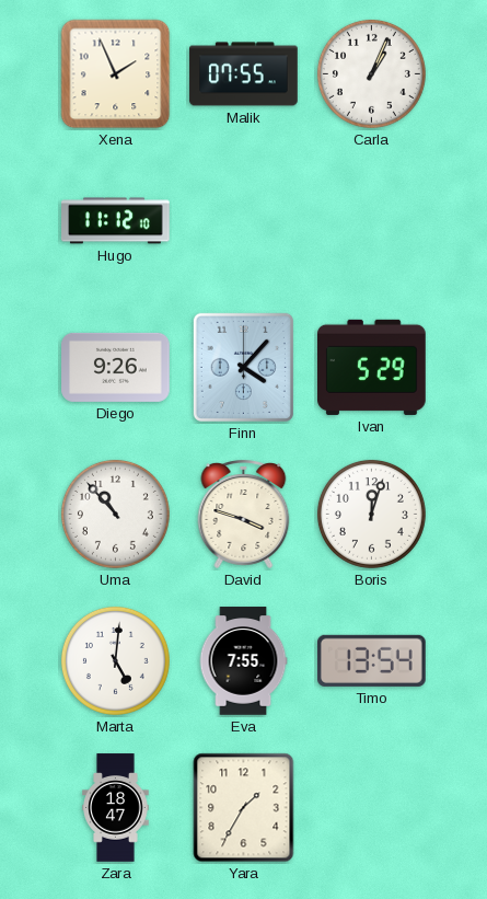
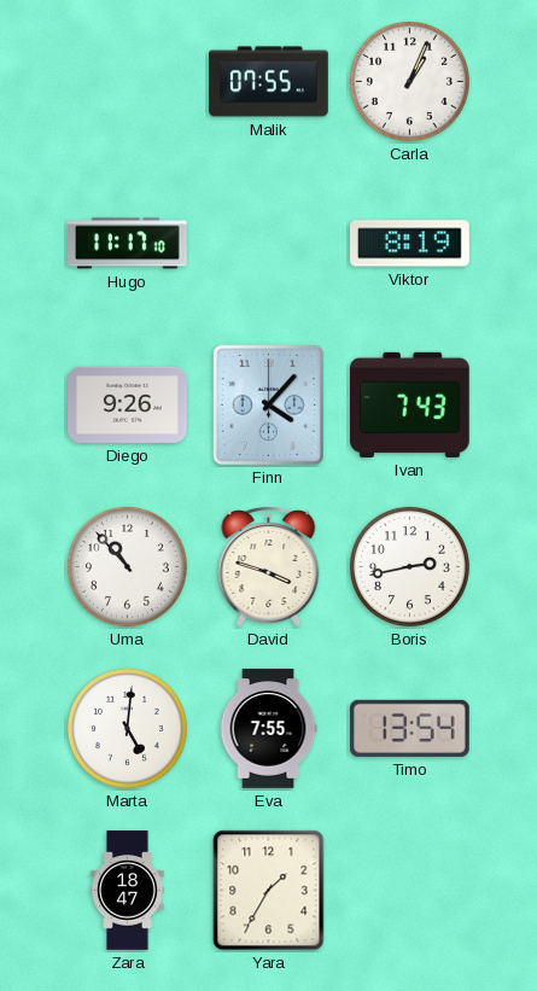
Xena: 1:56 -> none (116, 74)
Hugo: 11:12 -> 11:17 (128, 244)
Viktor: none -> 8:19 (410, 244)
Ivan: 5:29 -> 7:43 (410, 404)
Boris: 12:03 -> 2:43 (409, 566)
